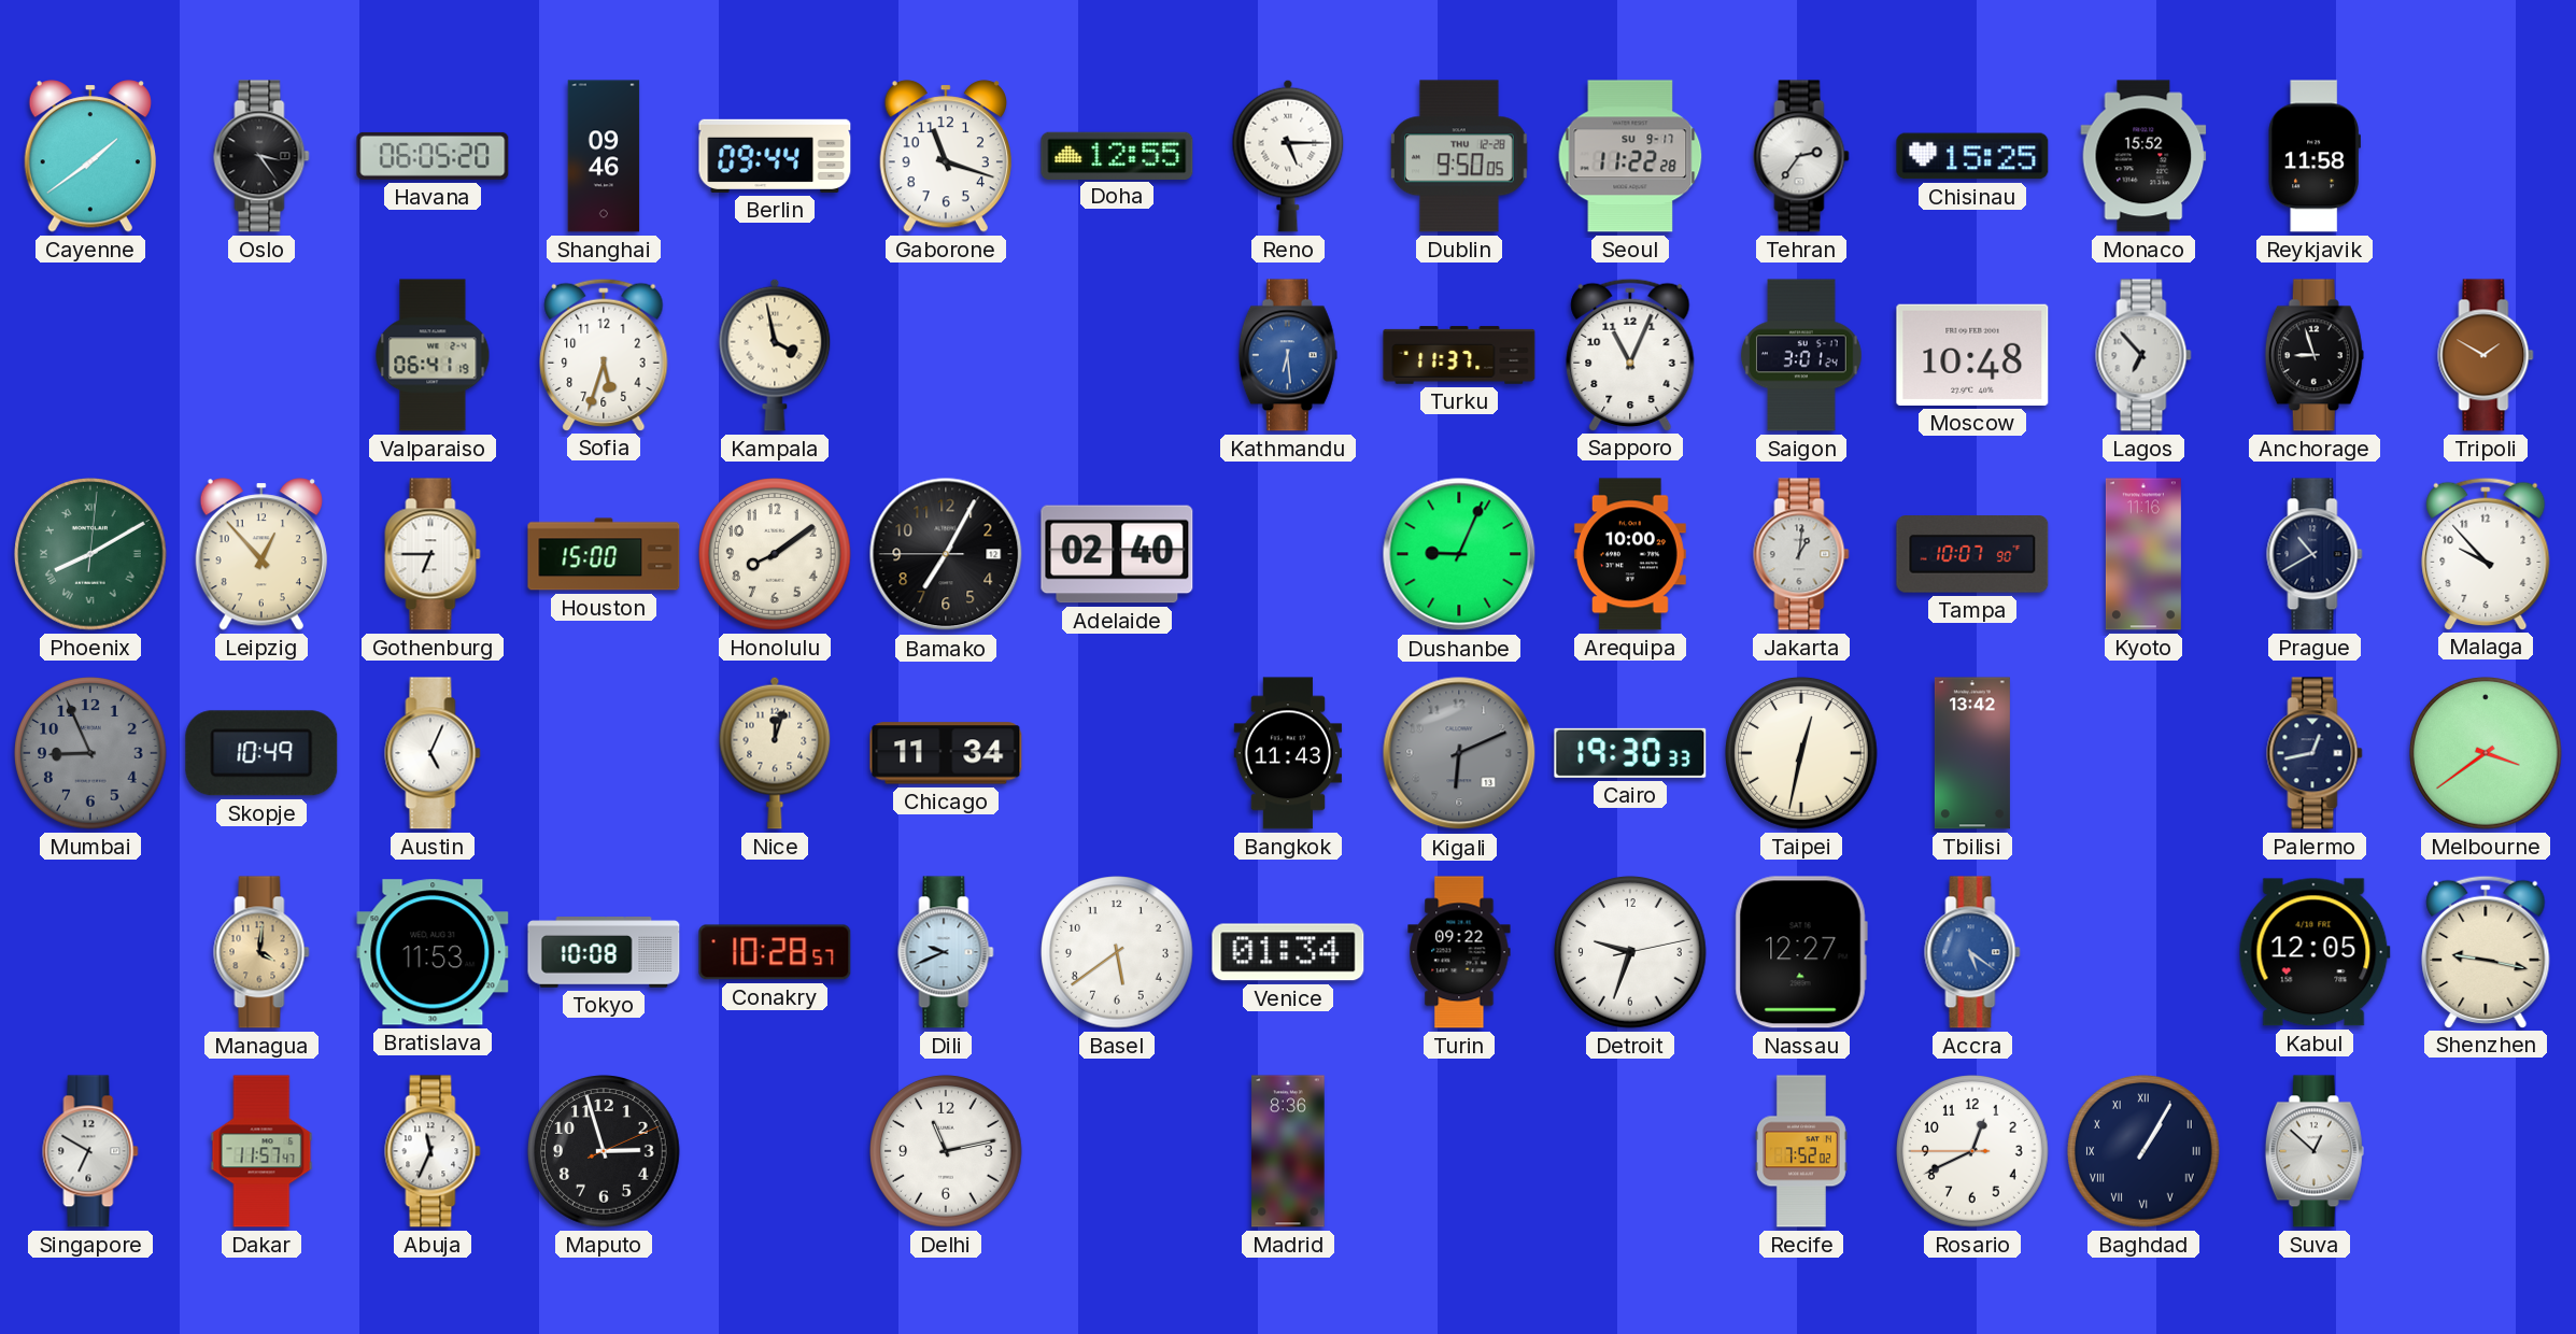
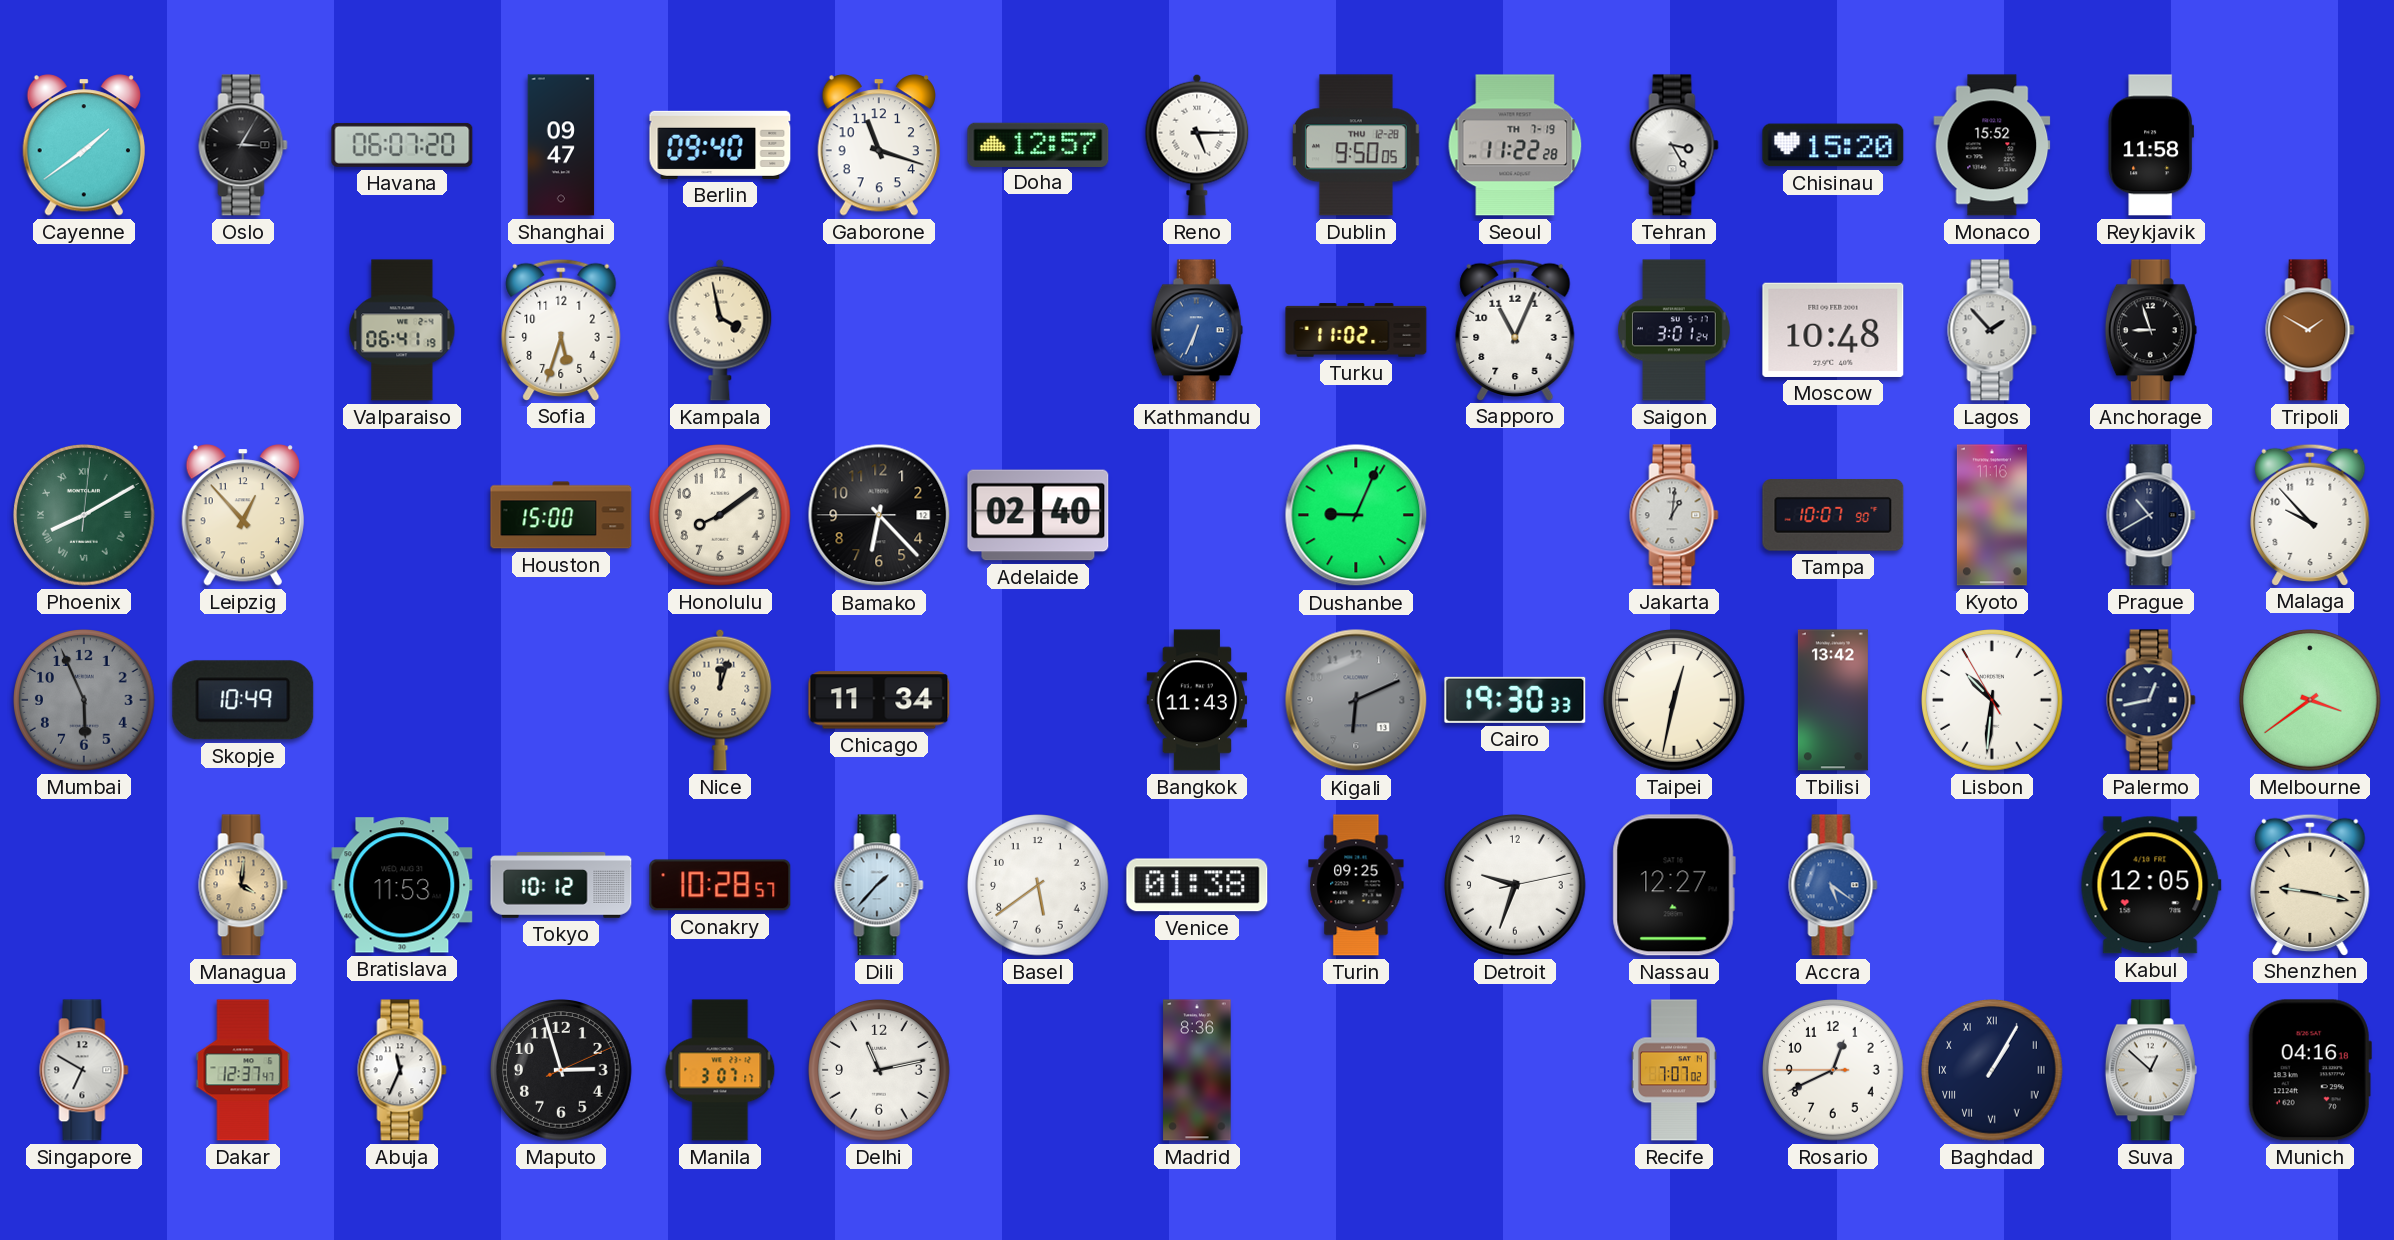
Oslo: 3:24 -> 3:05 (243, 145)
Havana: 06:05 -> 06:07 (402, 145)
Shanghai: 09:46 -> 09:47 (561, 145)
Berlin: 09:44 -> 09:40 (720, 145)
Doha: 12:55 -> 12:57 (1038, 144)
Seoul date: SU 9-17 -> TH 7-19 (1515, 145)
Tehran: 2:36 -> 3:25 (1674, 145)
Chisinau: 15:25 -> 15:20 (1833, 145)
Kathmandu: 6:29 -> 6:34 (1197, 330)
Turku: 11:37 -> 11:02 (1356, 330)
Lagos: 6:53 -> 1:53 (1992, 330)
Gothenburg: 6:45 -> none (433, 554)
Bamako: 7:04 -> 6:22 (879, 515)
Arequipa: 10:00 -> none (1630, 554)
Mumbai: 8:56 -> 5:56 (84, 700)
Austin: 5:04 -> none (433, 753)
Lisbon: none -> 10:30 (1992, 700)
Tokyo: 10:08 -> 10:12 (561, 885)
Dili: 9:41 -> 1:37 (879, 885)
Venice: 01:34 -> 01:38 (1197, 885)
Turin: 09:22 -> 09:25 (1356, 885)
Dakar: 11:57 -> 12:37 (243, 1070)
Manila: none -> 3:07 (720, 1070)
Recife: 7:52 -> 7:07 (1674, 1070)
Munich: none -> 04:16 (2310, 1070)
